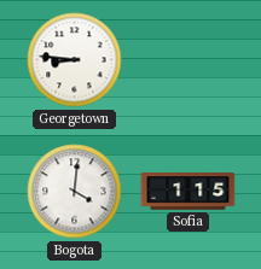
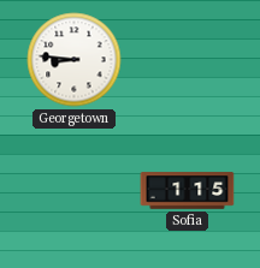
Bogota: 4:01 -> none (75, 192)
